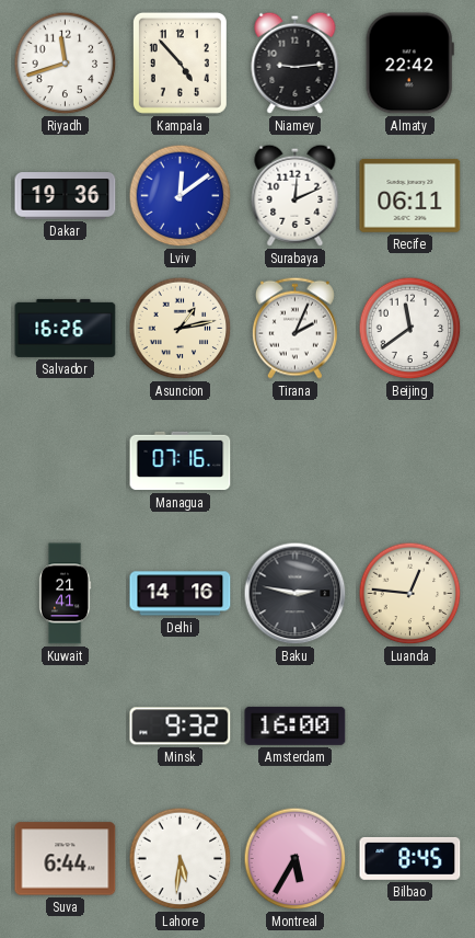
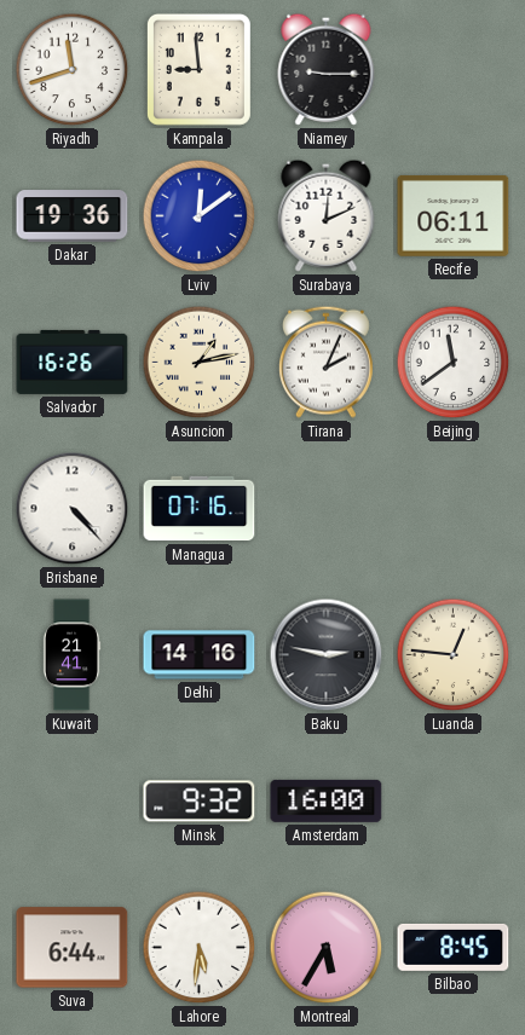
Kampala: 4:53 -> 8:59 (198, 69)
Niamey: 9:14 -> 9:15 (327, 69)
Almaty: 22:42 -> none (409, 64)
Brisbane: none -> 4:23 (73, 509)
